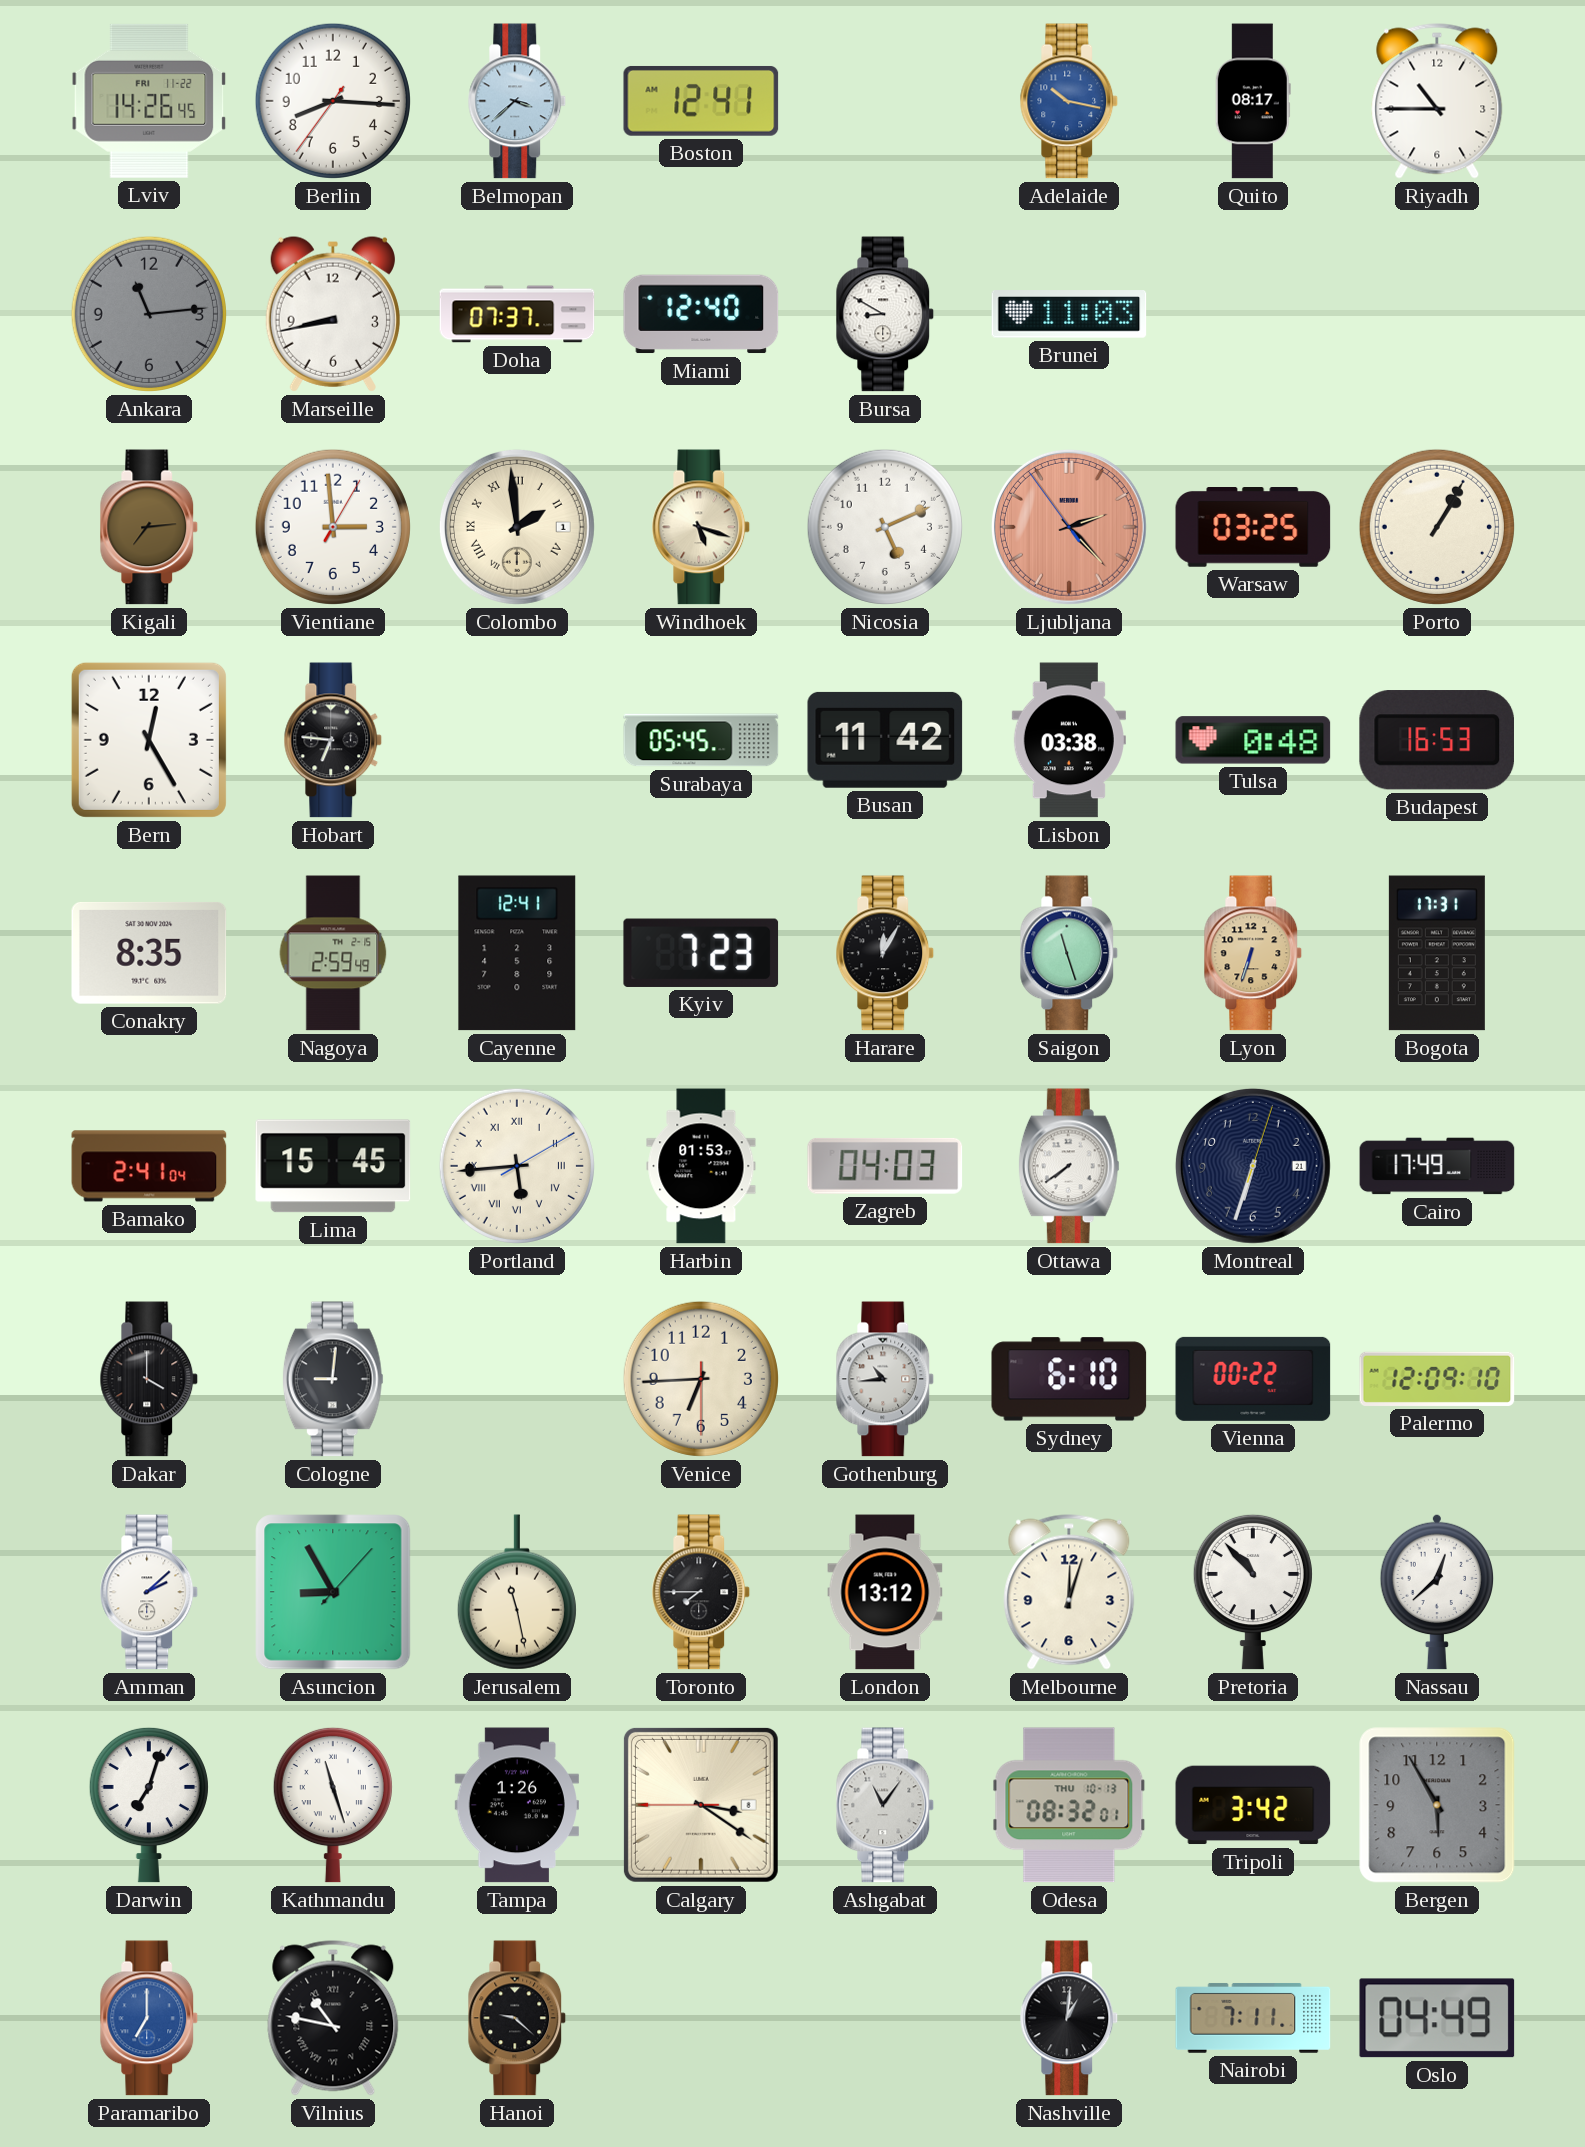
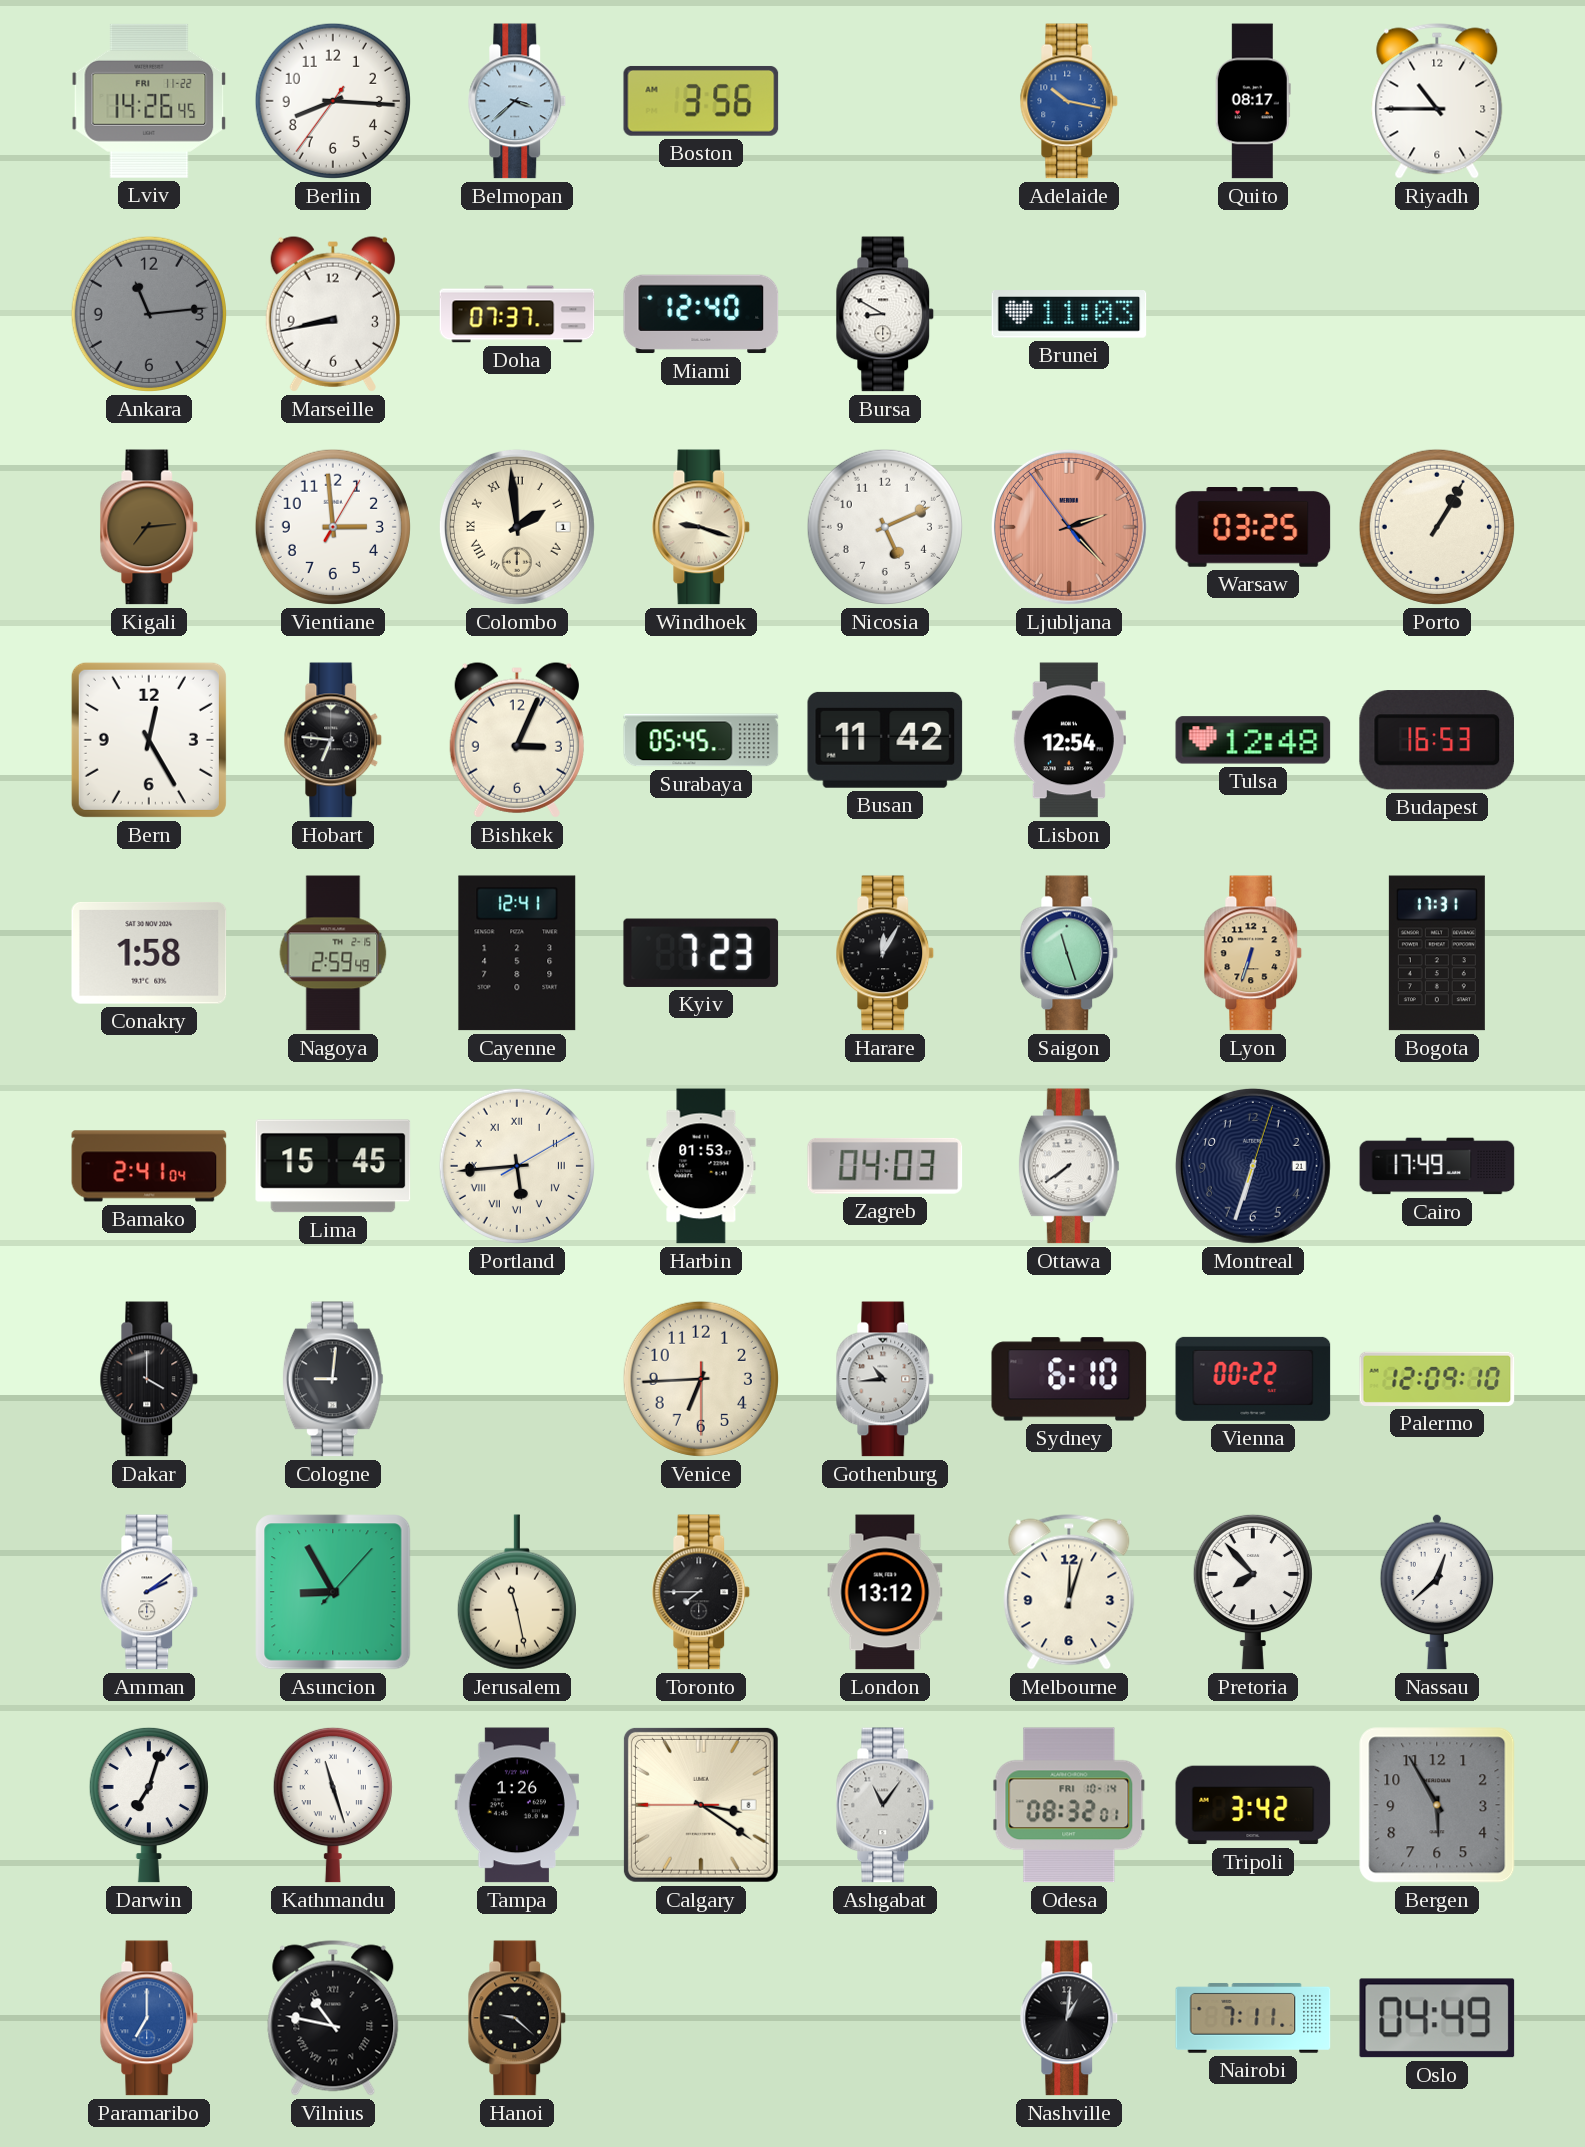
Boston: 12:41 -> 3:56 (701, 101)
Windhoek: 5:18 -> 9:18 (701, 527)
Bishkek: none -> 3:04 (517, 740)
Lisbon: 03:38 -> 12:54 (1069, 740)
Tulsa: 0:48 -> 12:48 (1253, 740)
Conakry: 8:35 -> 1:58 (149, 953)
Amman: 2:08 -> 2:09 (149, 1592)
Pretoria: 10:53 -> 7:53 (1253, 1592)
Odesa date: THU 10-13 -> FRI 10-14 (1069, 1805)
